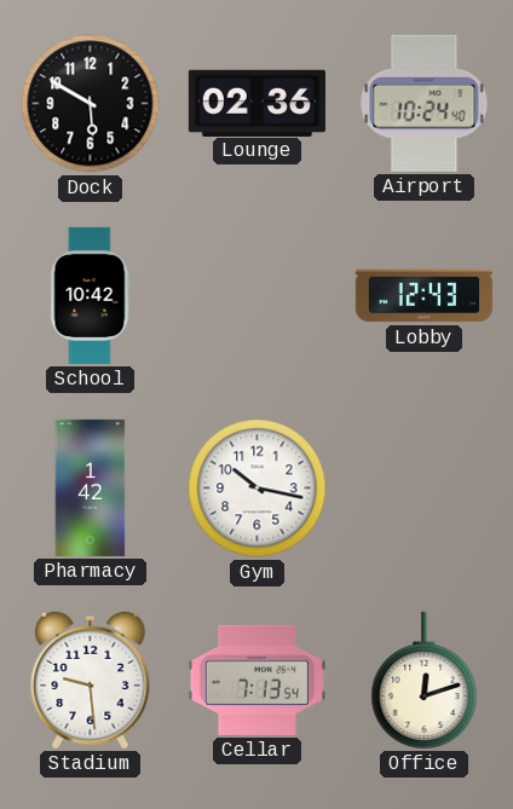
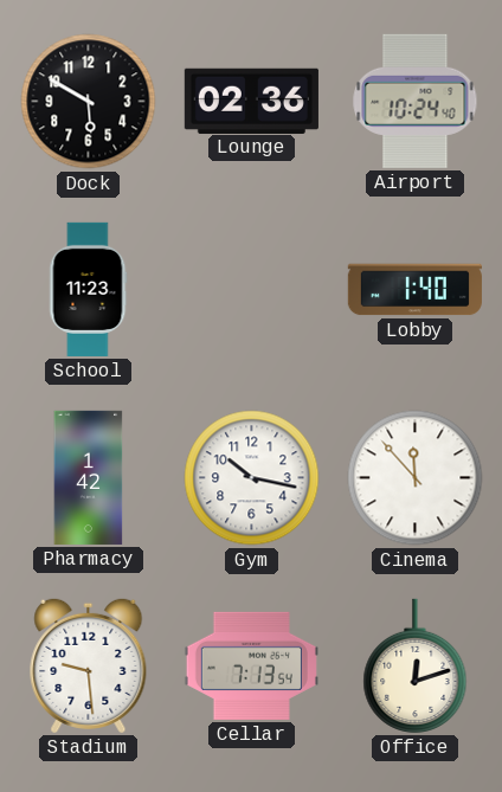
School: 10:42 -> 11:23 (88, 289)
Lobby: 12:43 -> 1:40 (414, 290)
Cinema: none -> 11:53 (416, 478)
